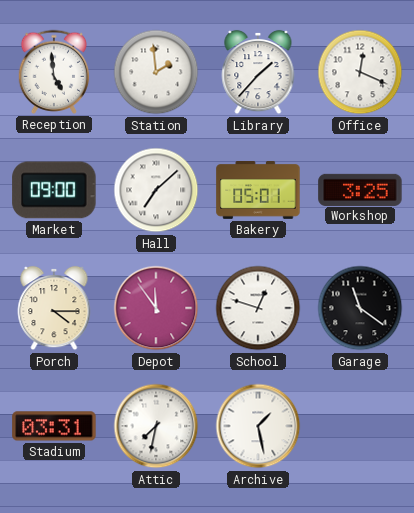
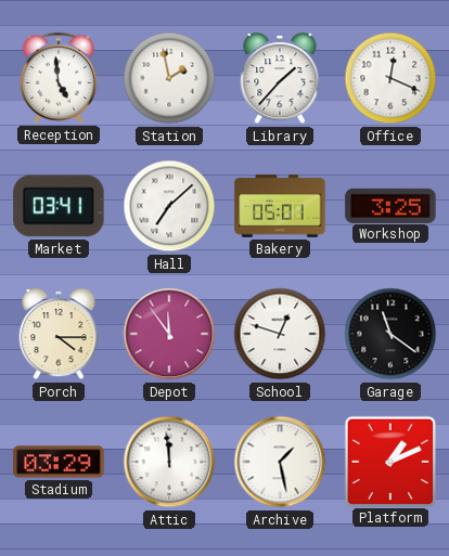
Station: 1:59 -> 1:58 (169, 78)
Market: 09:00 -> 03:41 (59, 206)
Stadium: 03:31 -> 03:29 (59, 462)
Attic: 7:32 -> 11:59 (169, 462)
Platform: none -> 1:11 (390, 461)
